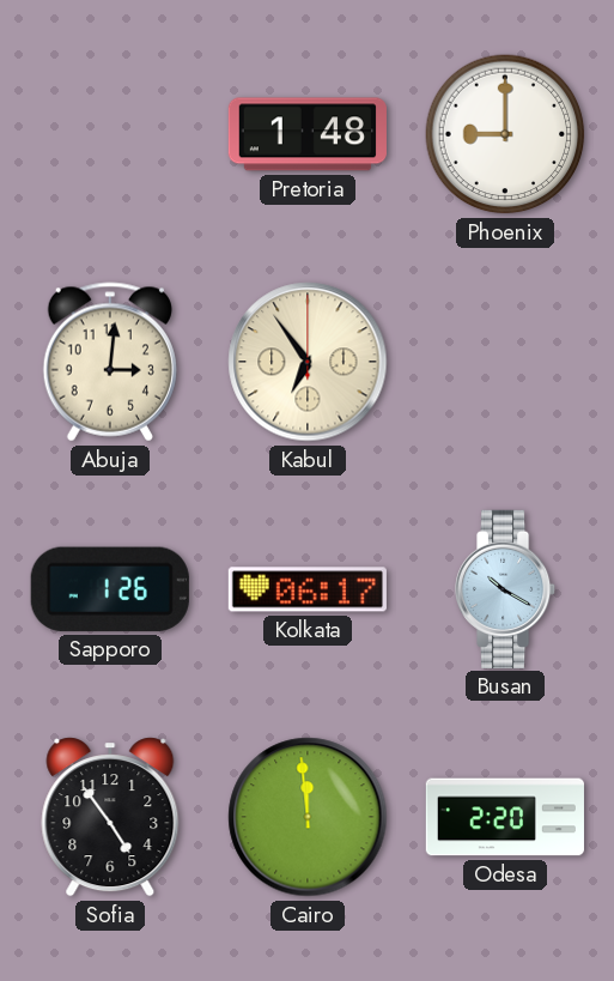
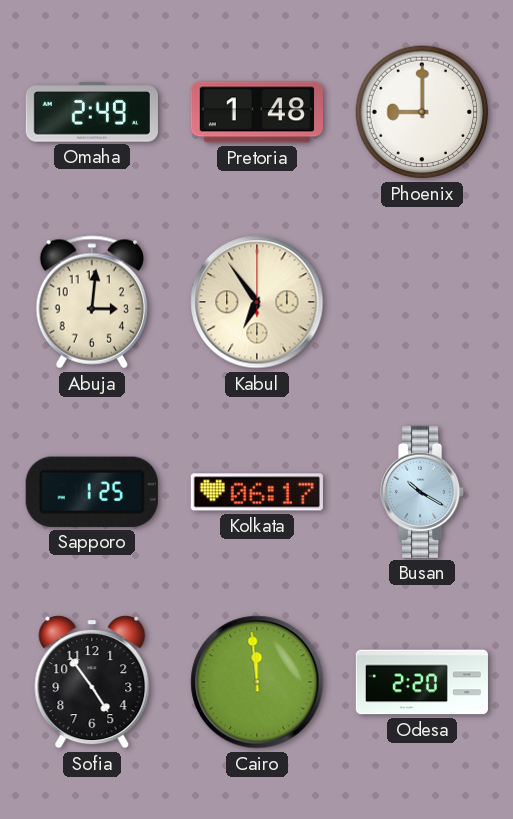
Omaha: none -> 2:49 (92, 112)
Sapporo: 1:26 -> 1:25 (92, 492)
